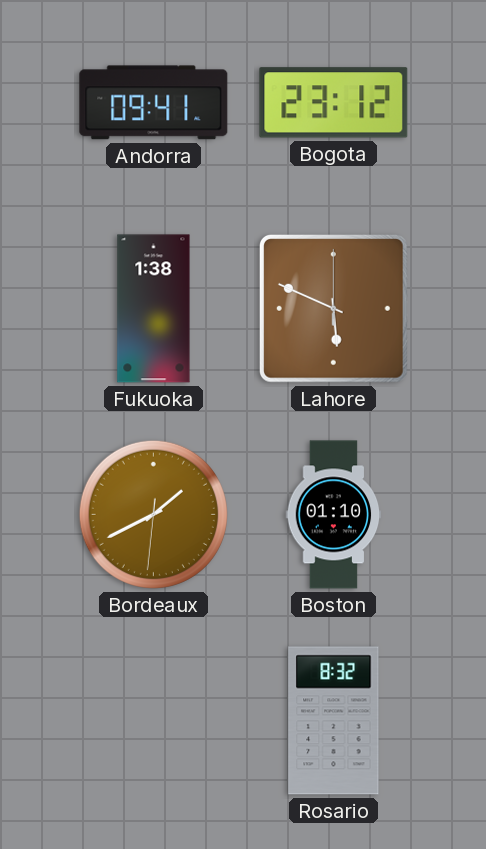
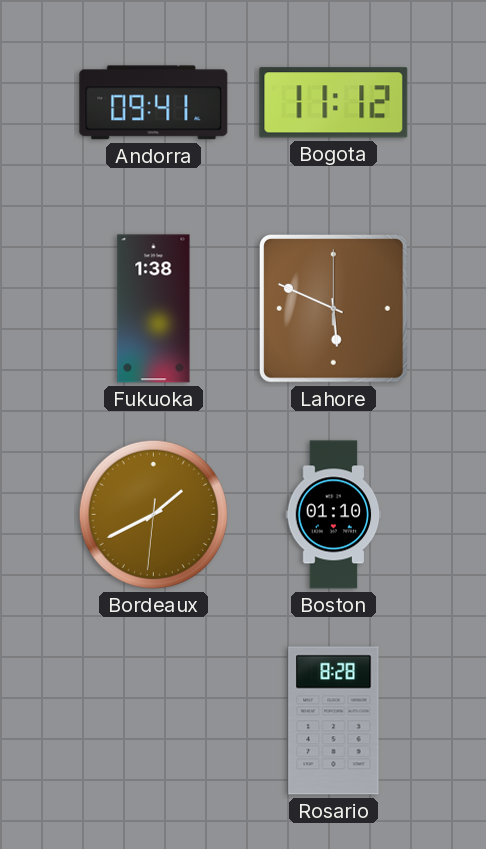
Bogota: 23:12 -> 11:12 (334, 103)
Rosario: 8:32 -> 8:28 (334, 721)
